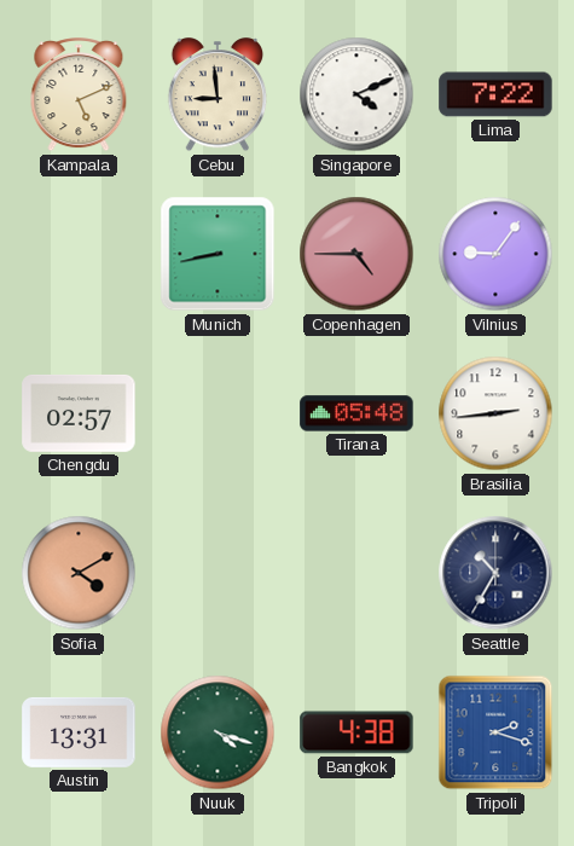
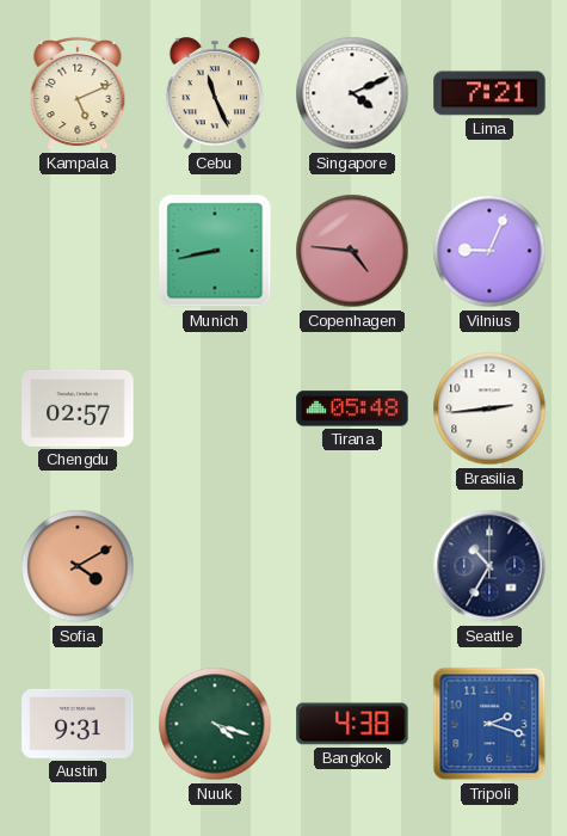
Cebu: 8:59 -> 11:26 (215, 94)
Lima: 7:22 -> 7:21 (489, 93)
Copenhagen: 4:45 -> 4:46 (352, 251)
Vilnius: 9:06 -> 9:04 (489, 251)
Austin: 13:31 -> 9:31 (78, 724)
